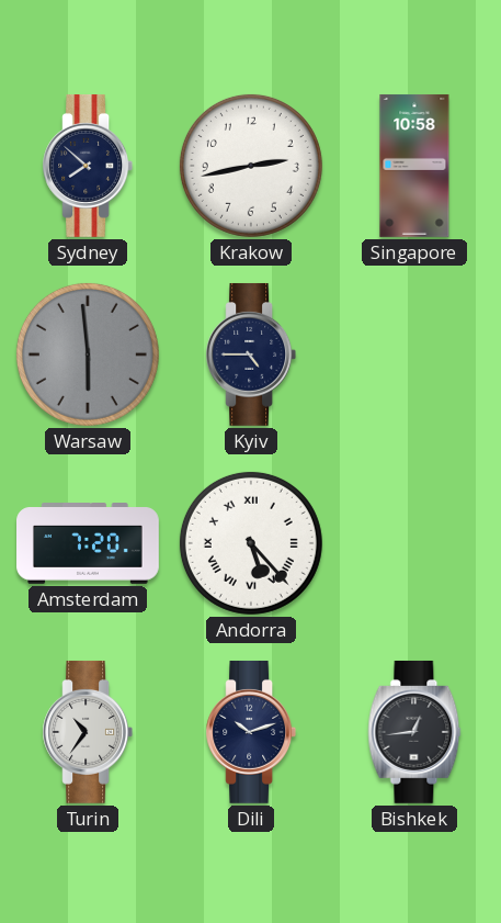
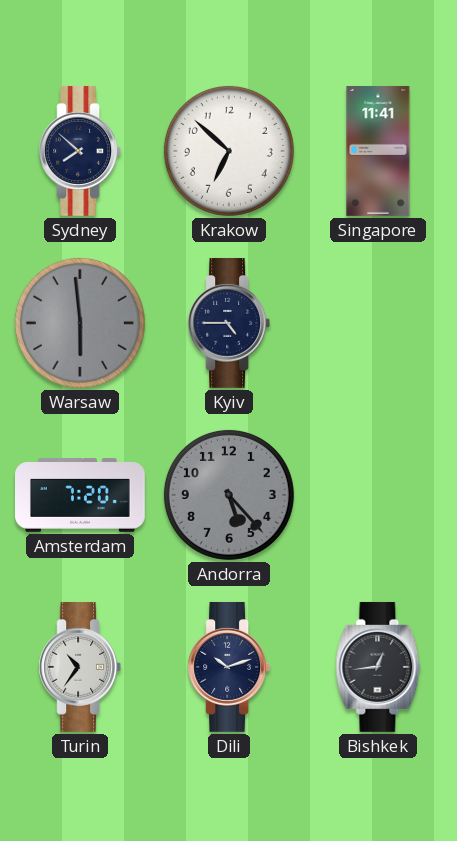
Krakow: 2:43 -> 6:52 (229, 151)
Singapore: 10:58 -> 11:41 (378, 151)
Andorra dial: white -> grey (229, 495)
Andorra numerals: Roman -> Arabic (229, 495)
